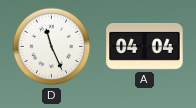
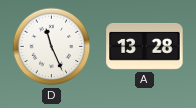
A: 04:04 -> 13:28 (145, 47)
